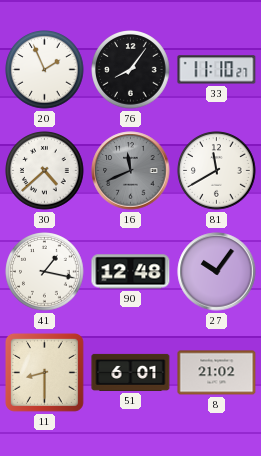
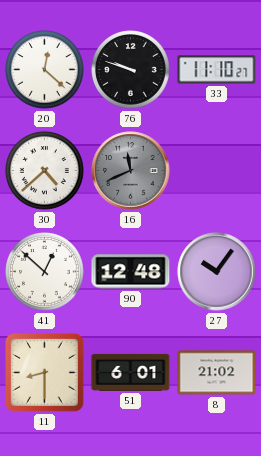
20: 1:56 -> 12:22 (45, 70)
76: 8:06 -> 9:48 (131, 70)
81: 11:40 -> none (217, 171)
41: 1:17 -> 12:52 (45, 272)
